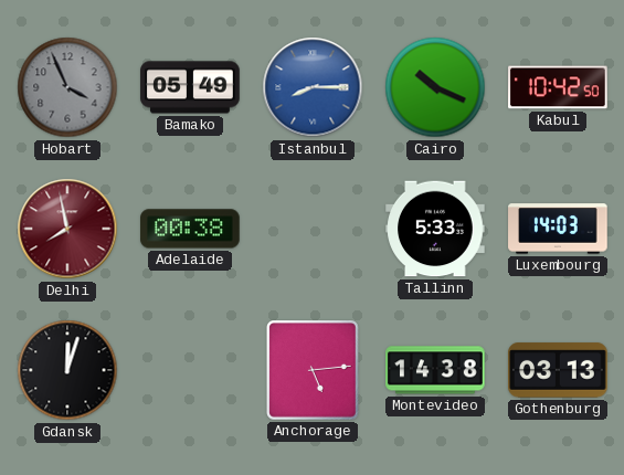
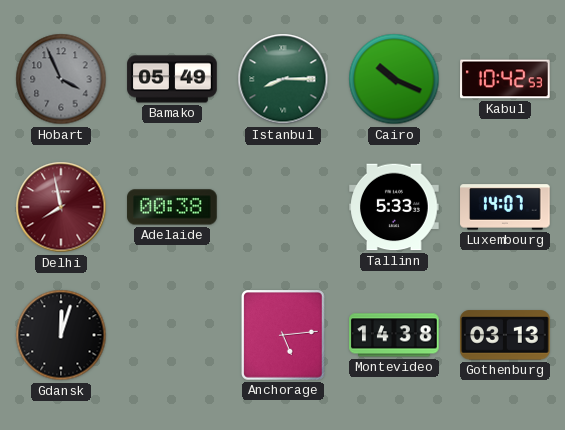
Istanbul dial: blue -> green (283, 79)
Kabul: 10:42:50 -> 10:42:53 (505, 79)
Luxembourg: 14:03 -> 14:07 (505, 207)
